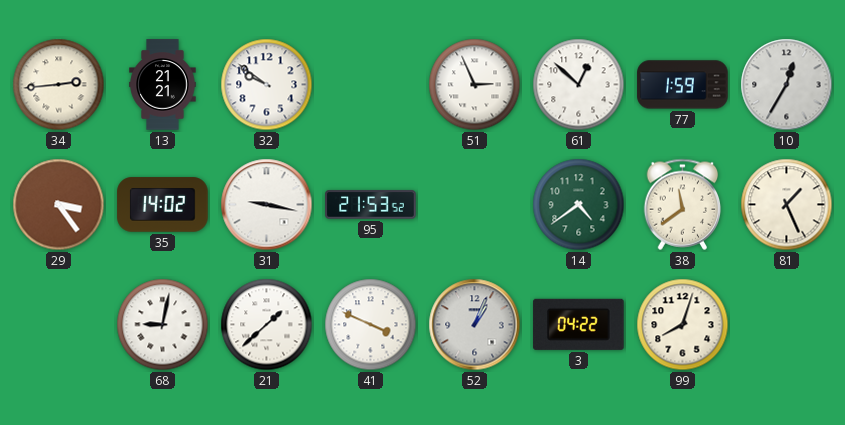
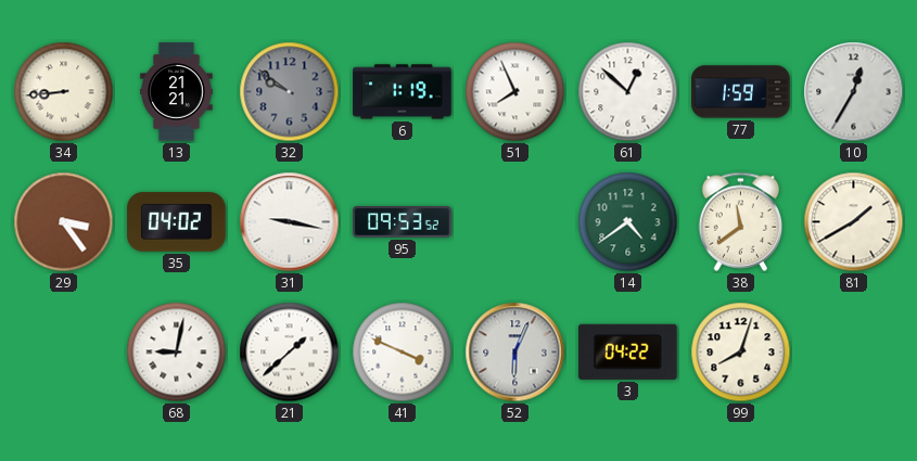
34: 2:44 -> 8:44 (64, 92)
32 dial: white -> grey (290, 92)
6: none -> 1:19 (403, 92)
51: 2:56 -> 7:56 (515, 92)
35: 14:02 -> 04:02 (177, 222)
95: 21:53 -> 09:53 (403, 222)
81: 1:26 -> 1:40 (854, 222)
52: 1:04 -> 6:04 (515, 353)
